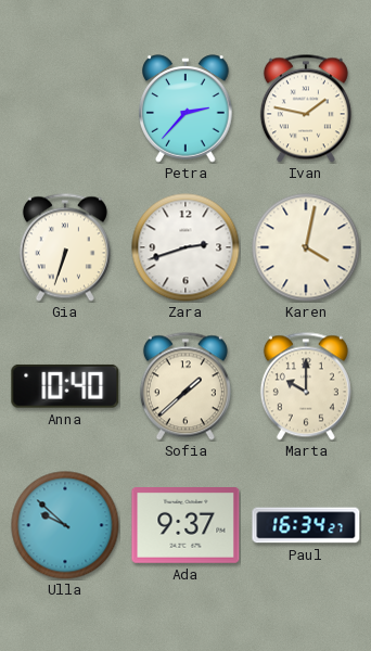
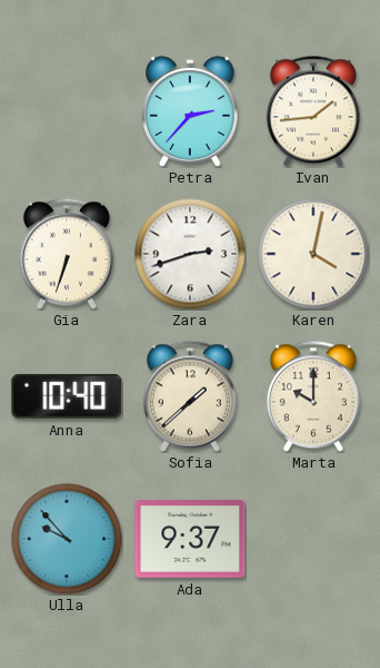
Ivan: 1:47 -> 1:44 (313, 111)
Ulla: 9:52 -> 9:53 (67, 539)
Paul: 16:34 -> none (306, 525)
